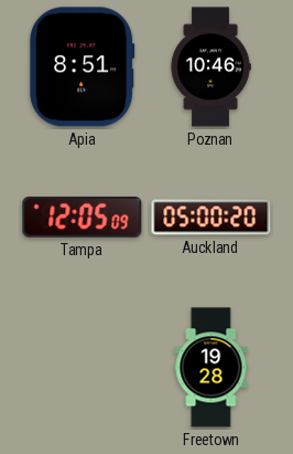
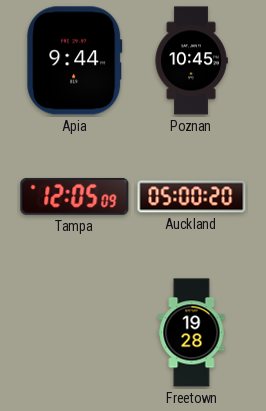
Apia: 8:51 -> 9:44 (75, 61)
Poznan: 10:46 -> 10:45 (191, 61)
